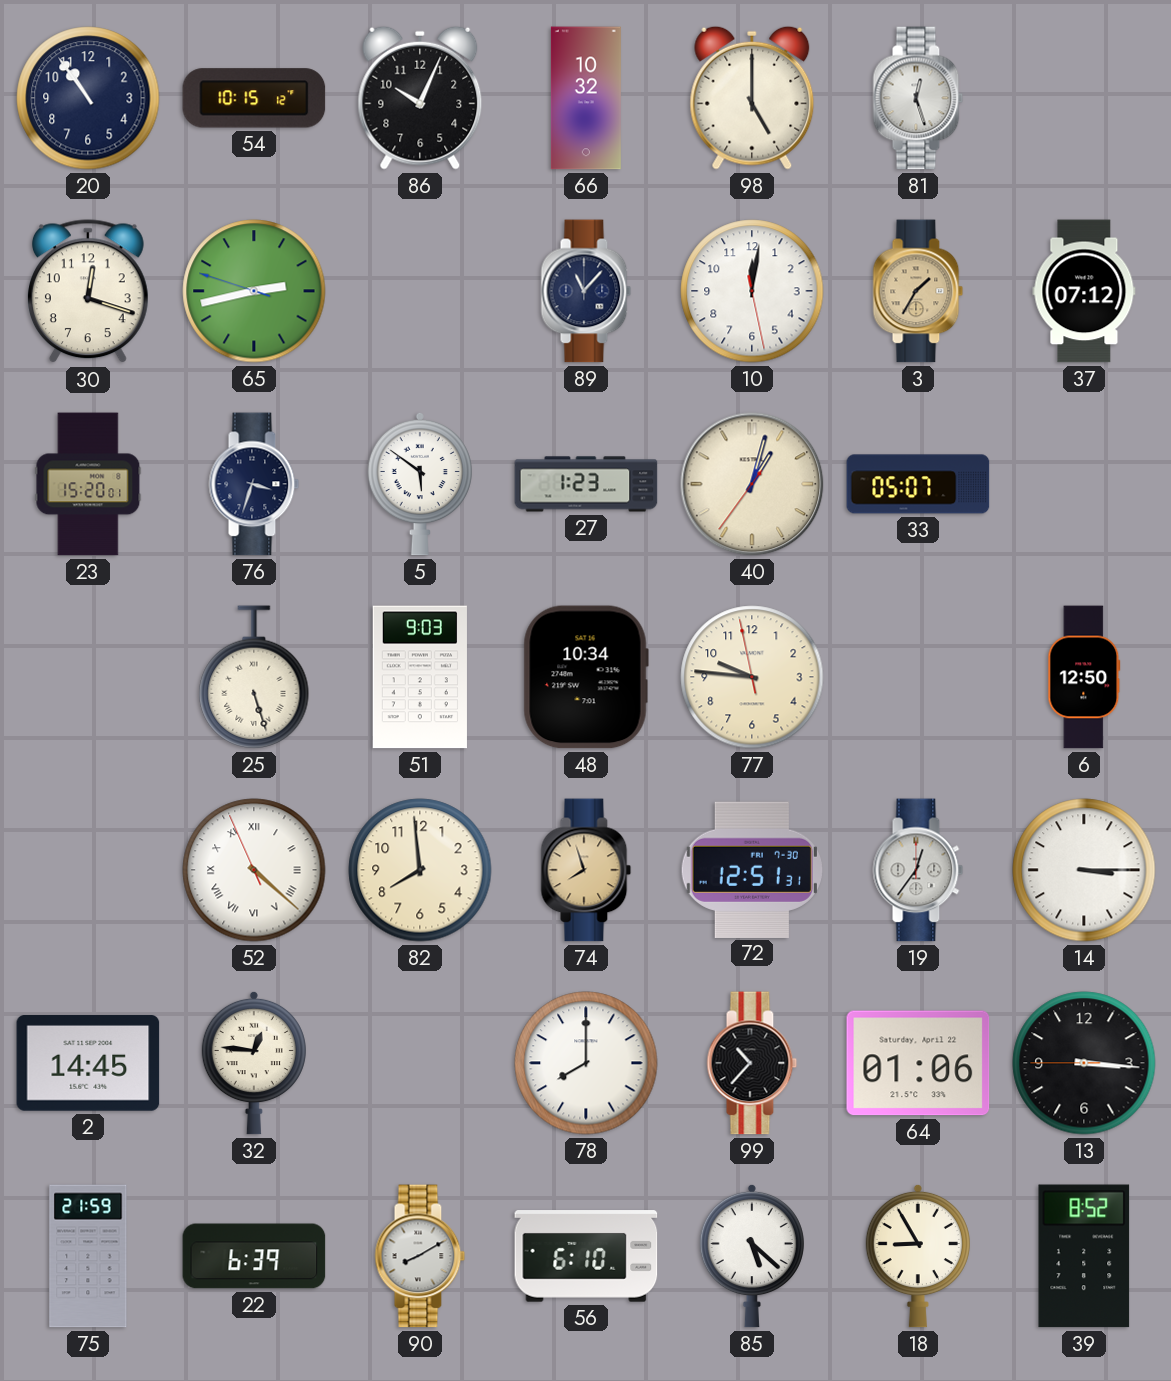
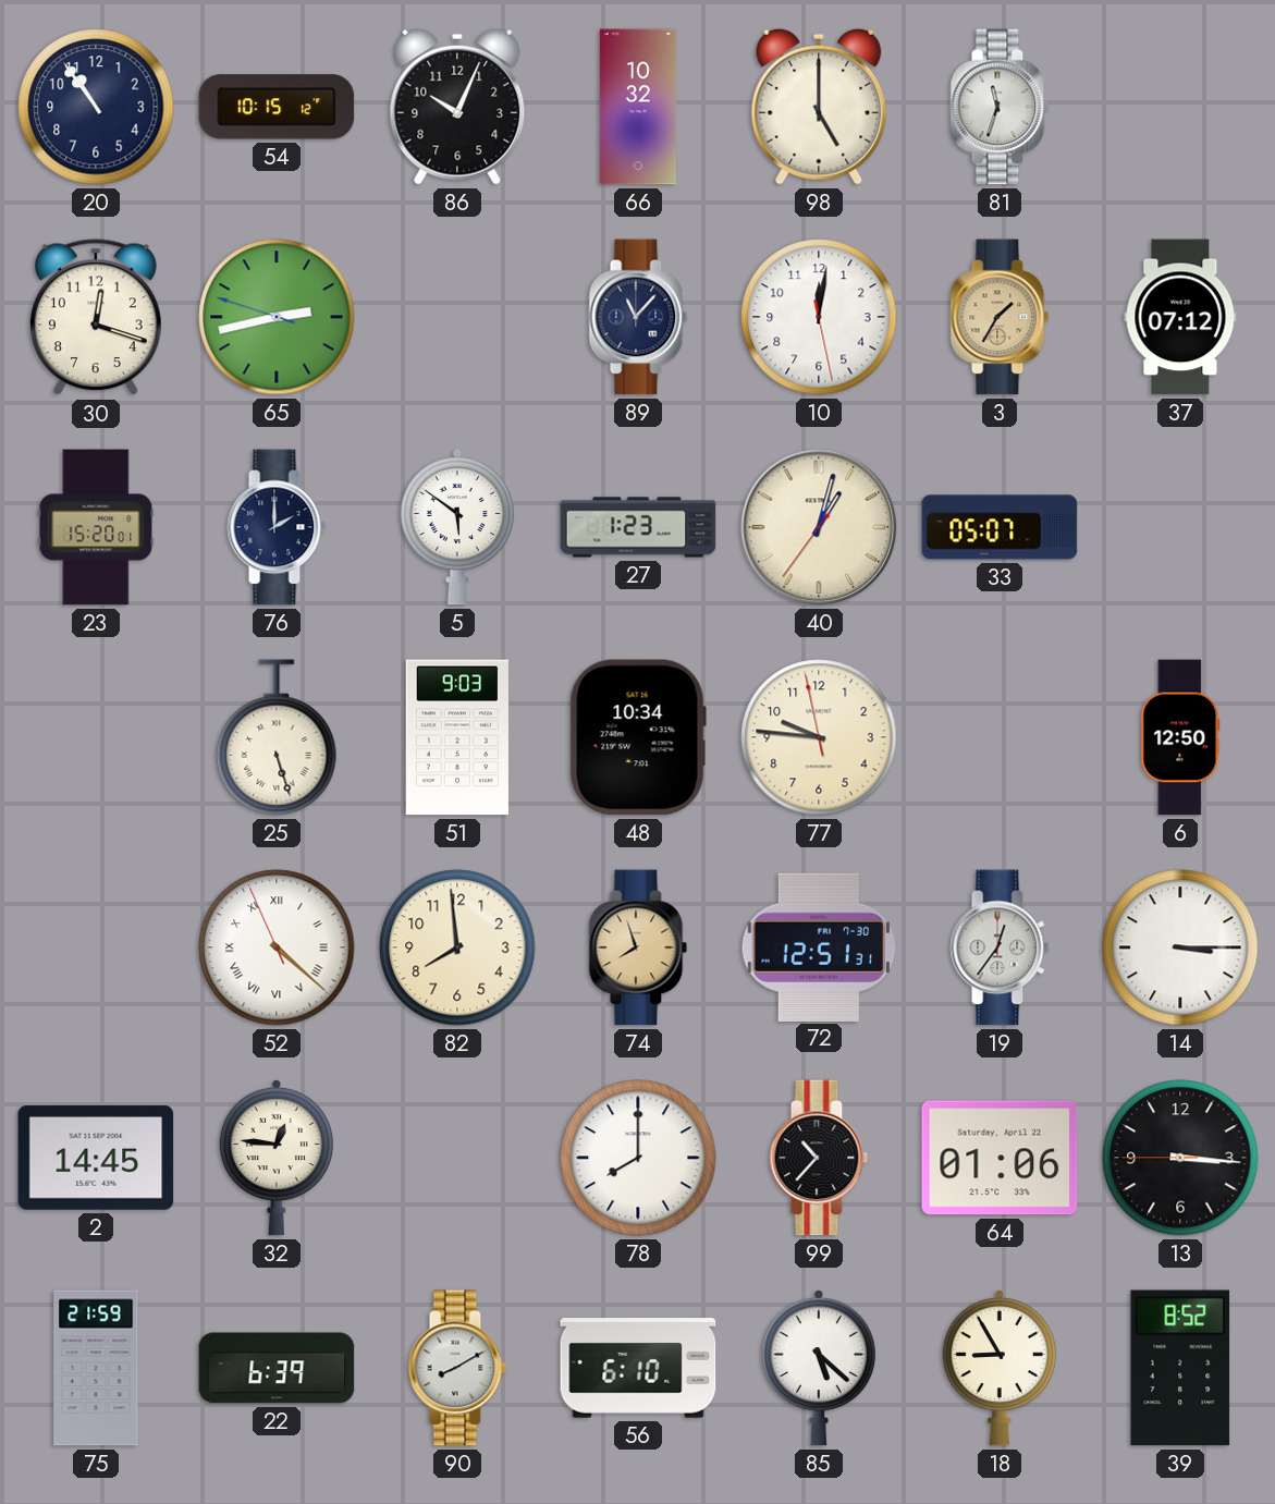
81: 12:27 -> 11:33 (1000, 107)
76: 3:33 -> 2:00 (277, 527)
